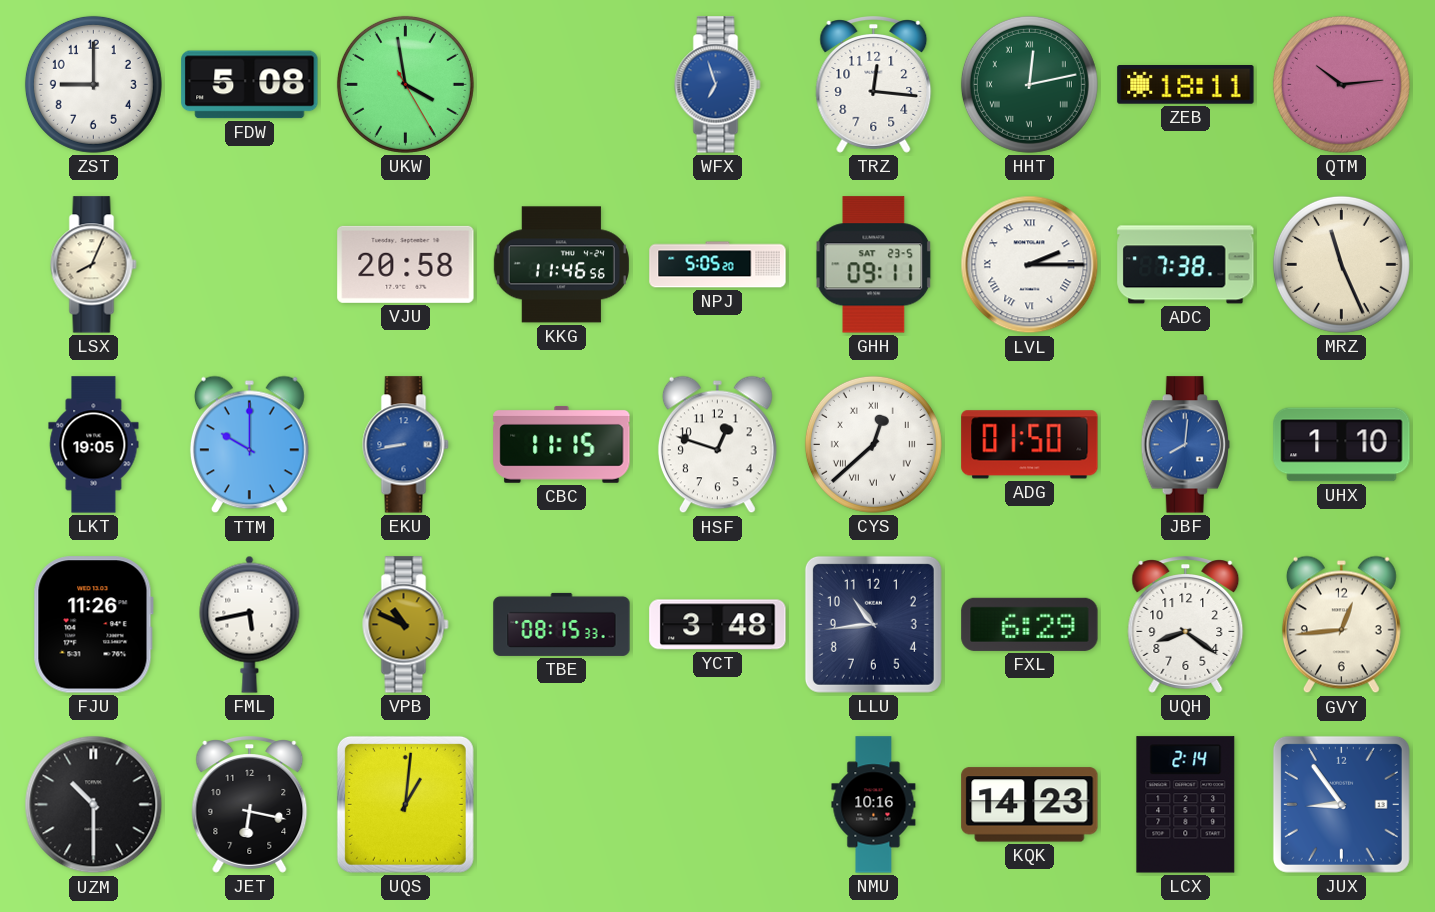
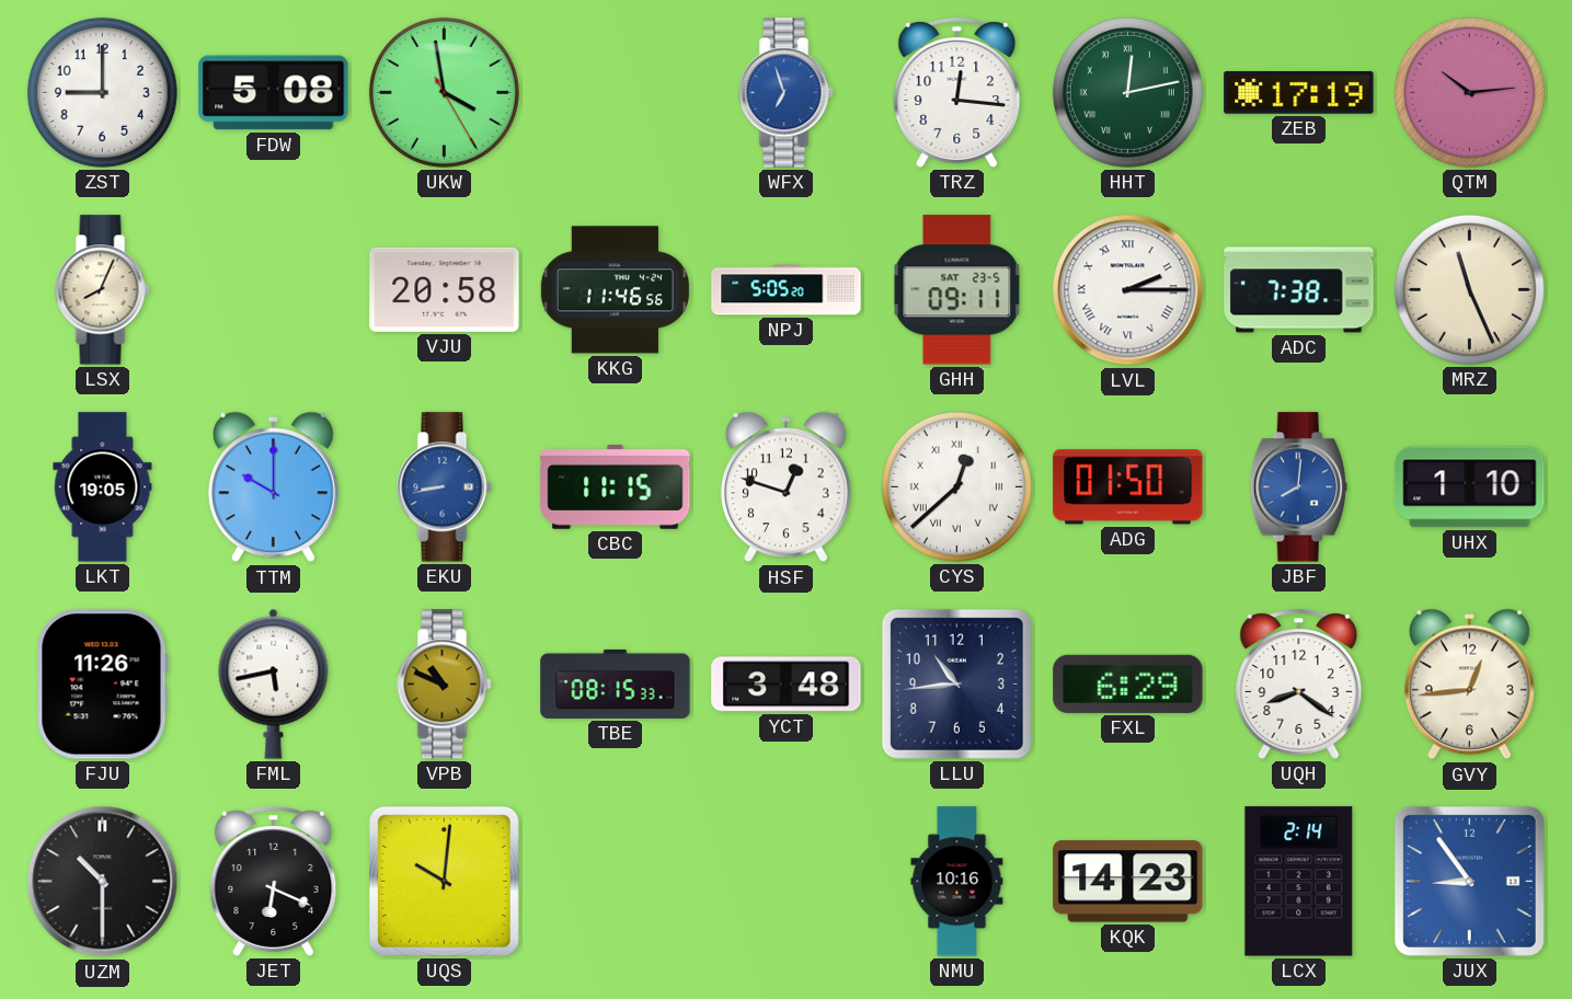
ZEB: 18:11 -> 17:19 (1299, 93)
JET: 6:17 -> 6:19 (274, 882)
UQS: 1:01 -> 10:01 (444, 881)
